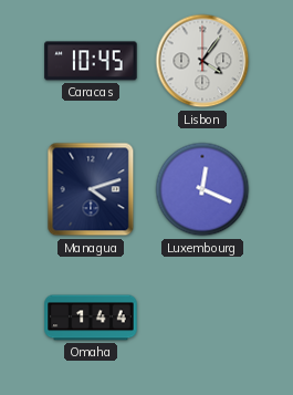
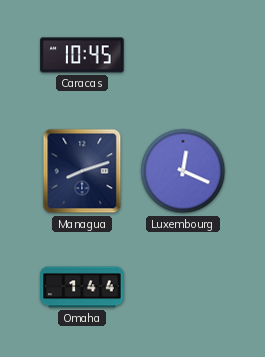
Lisbon: 4:06 -> none (202, 61)
Managua: 4:12 -> 8:12 (82, 171)
